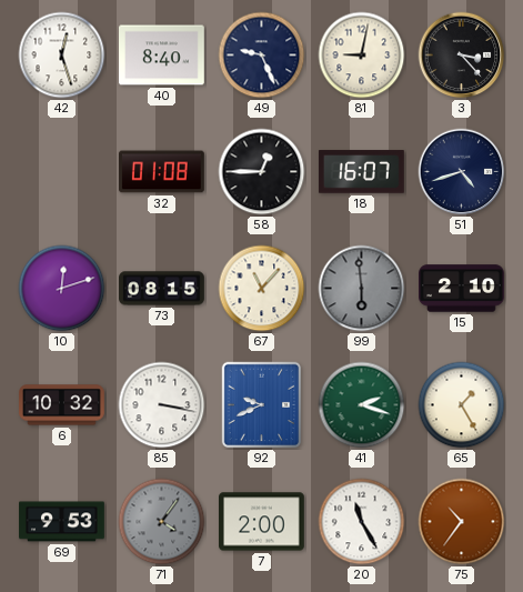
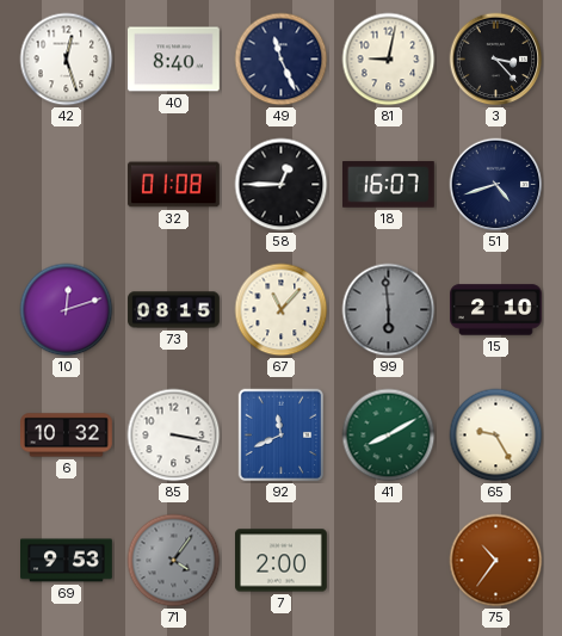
49: 9:26 -> 11:26 (282, 60)
92: 9:41 -> 11:41 (282, 436)
41: 2:18 -> 8:10 (389, 436)
65: 1:25 -> 9:25 (496, 436)
20: 11:25 -> none (362, 522)
